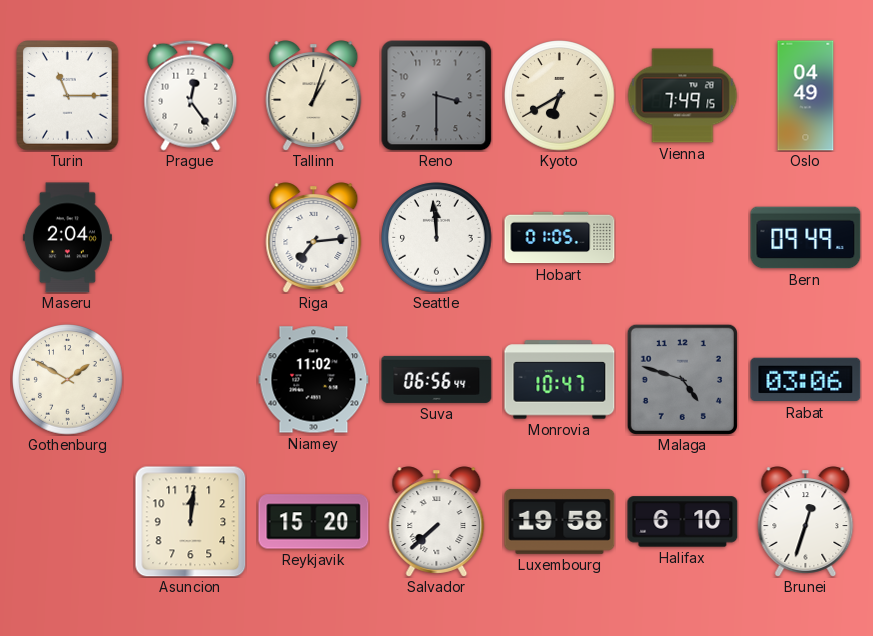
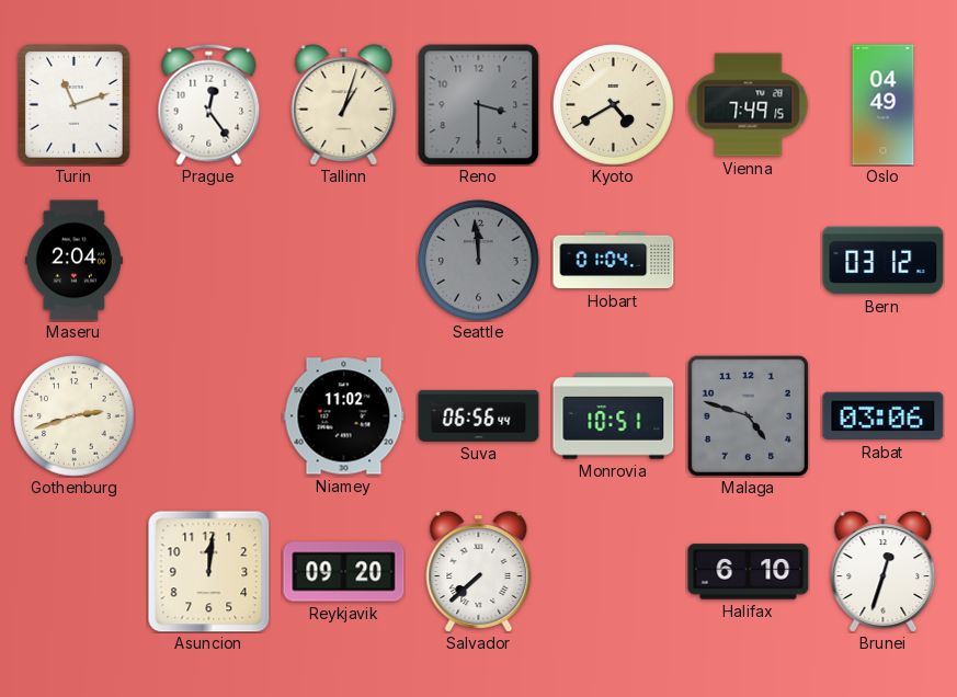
Turin: 11:15 -> 11:12 (75, 105)
Kyoto: 6:40 -> 4:40 (614, 105)
Riga: 7:14 -> none (314, 238)
Seattle dial: white -> grey (479, 261)
Hobart: 01:05 -> 01:04 (614, 261)
Bern: 09:49 -> 03:12 (884, 261)
Gothenburg: 1:50 -> 2:42 (75, 416)
Monrovia: 10:47 -> 10:51 (614, 416)
Reykjavik: 15:20 -> 09:20 (344, 572)
Luxembourg: 19:58 -> none (560, 521)
